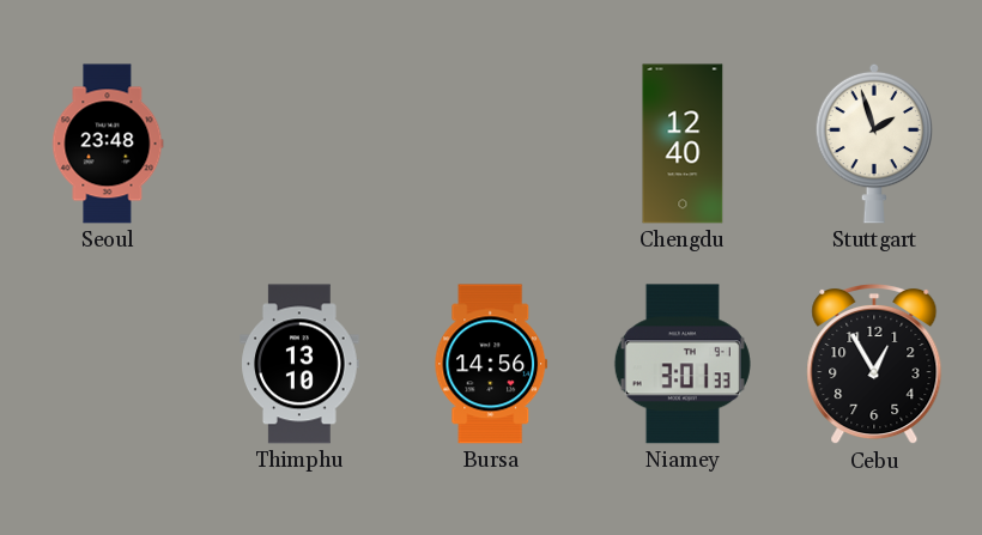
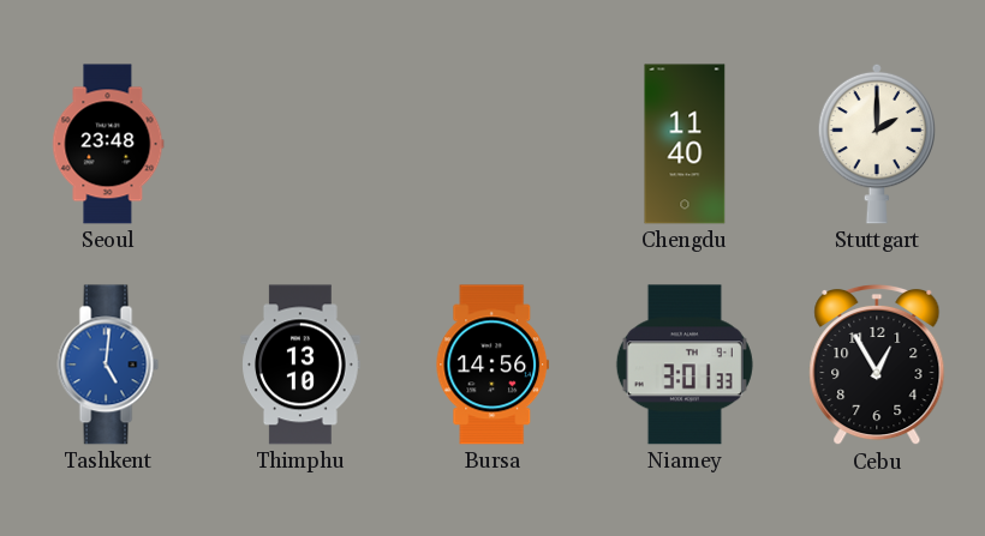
Chengdu: 12:40 -> 11:40 (685, 144)
Stuttgart: 1:57 -> 2:00 (877, 144)
Tashkent: none -> 5:01 (108, 365)
